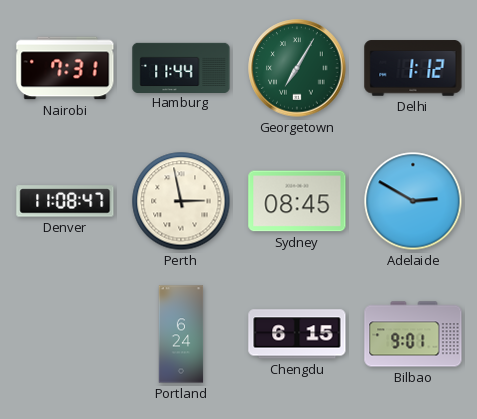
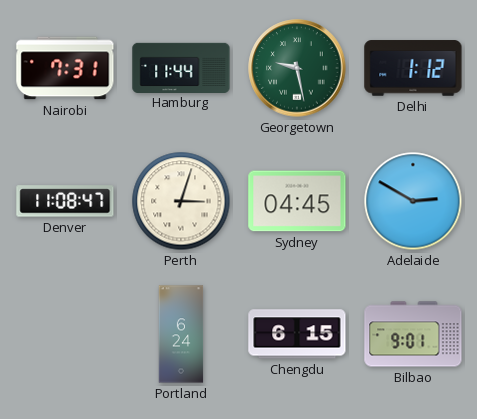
Georgetown: 7:05 -> 9:28 (297, 68)
Perth: 2:58 -> 3:03 (181, 201)
Sydney: 08:45 -> 04:45 (297, 201)
